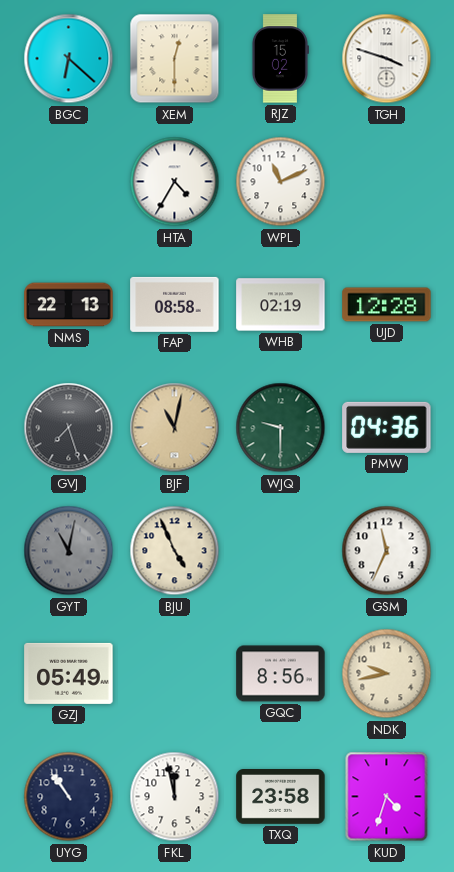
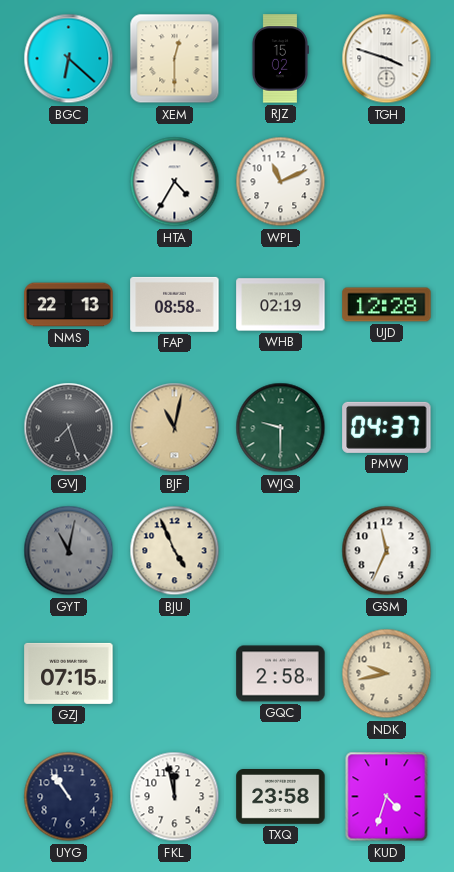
PMW: 04:36 -> 04:37 (387, 427)
GZJ: 05:49 -> 07:15 (69, 673)
GQC: 8:56 -> 2:58 (281, 674)
